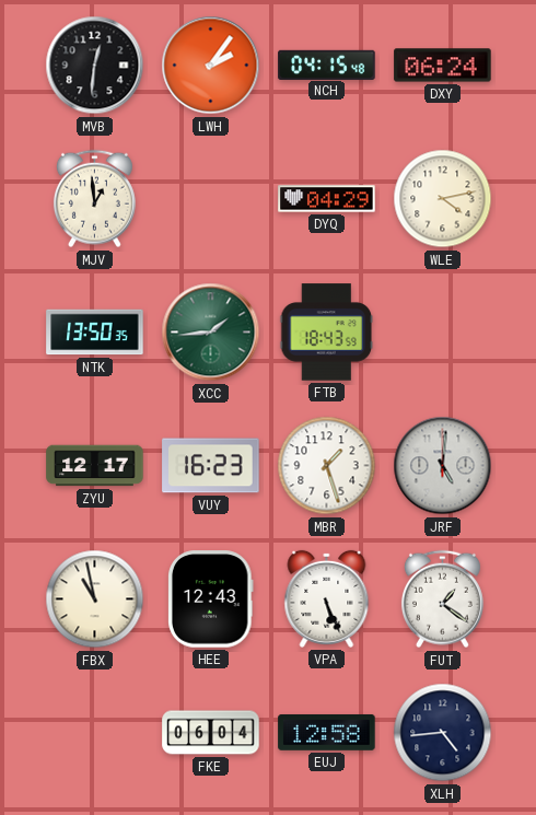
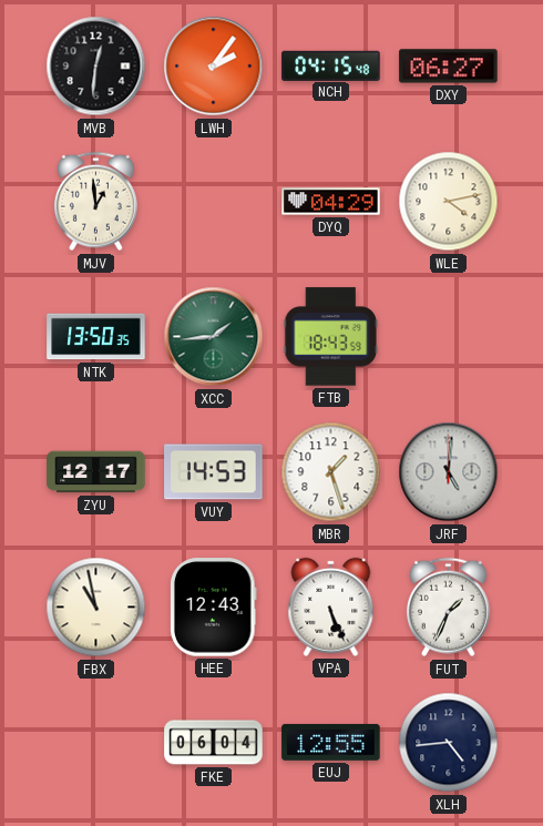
DXY: 06:24 -> 06:27 (449, 67)
VUY: 16:23 -> 14:53 (214, 472)
FUT: 1:21 -> 1:34 (448, 608)
EUJ: 12:58 -> 12:55 (331, 742)
